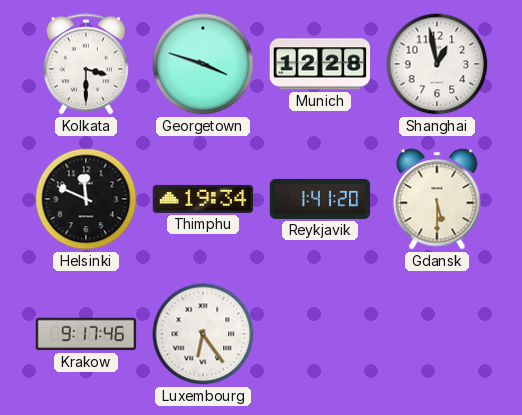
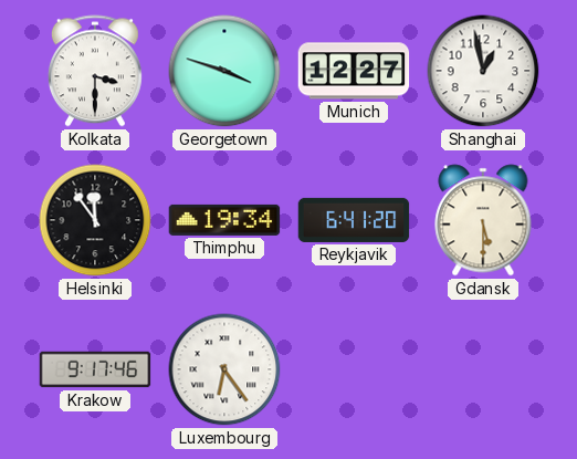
Munich: 12:28 -> 12:27 (354, 71)
Helsinki: 11:49 -> 11:54 (95, 220)
Reykjavik: 1:41 -> 6:41 (354, 220)
